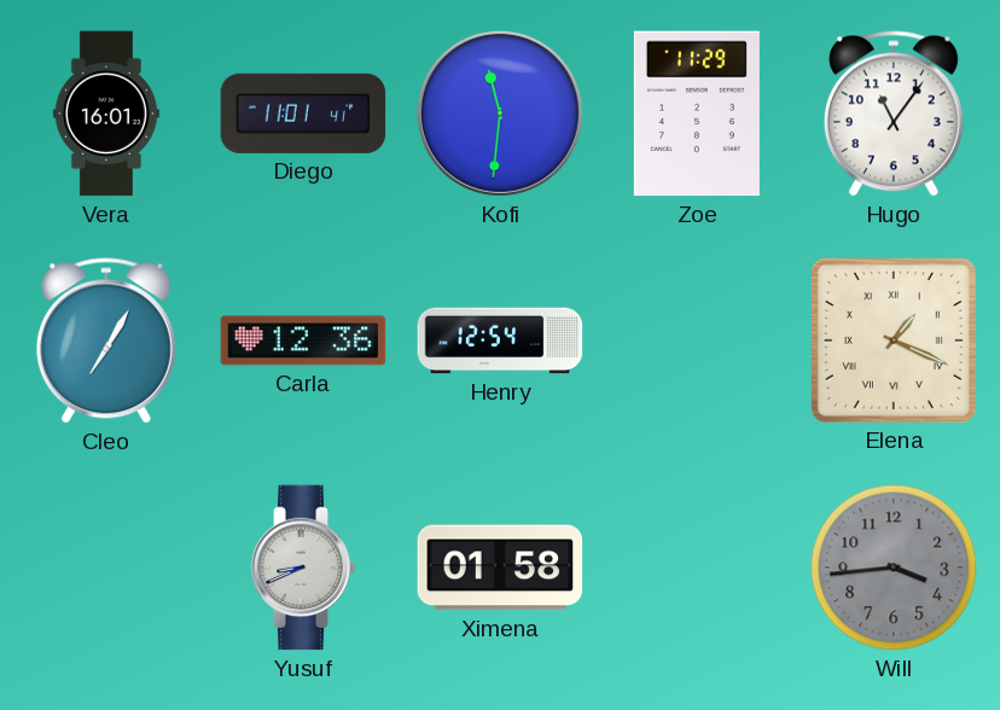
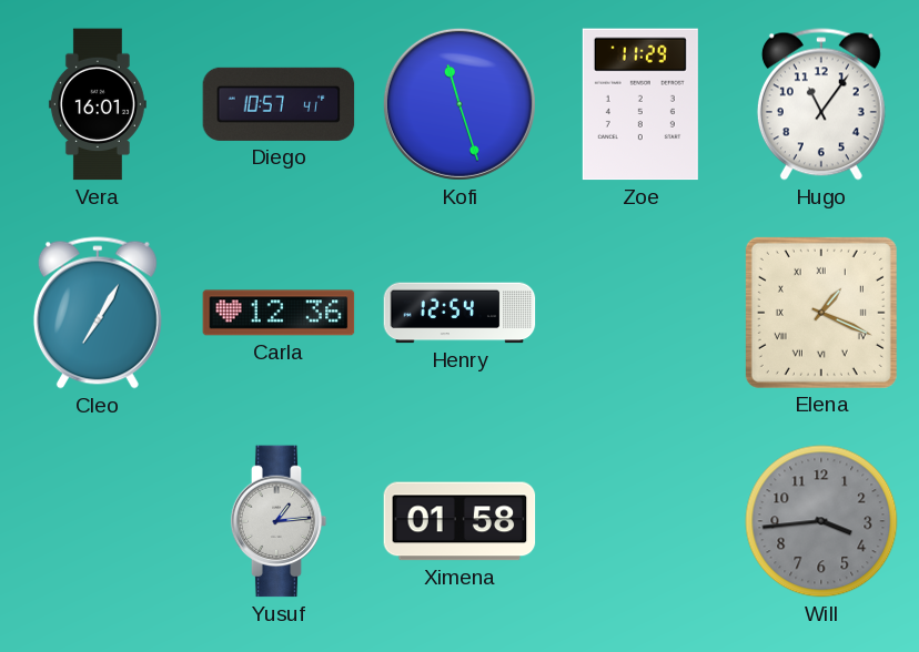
Diego: 11:01 -> 10:57 (279, 104)
Kofi: 11:31 -> 11:27 (459, 104)
Yusuf: 8:41 -> 1:14 (279, 521)
